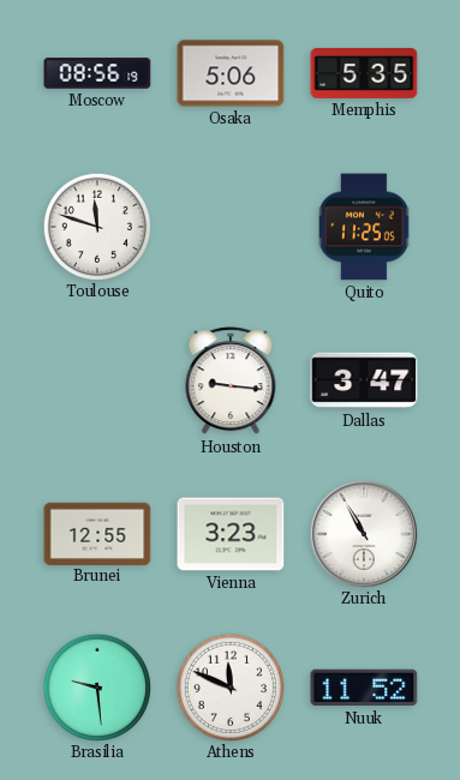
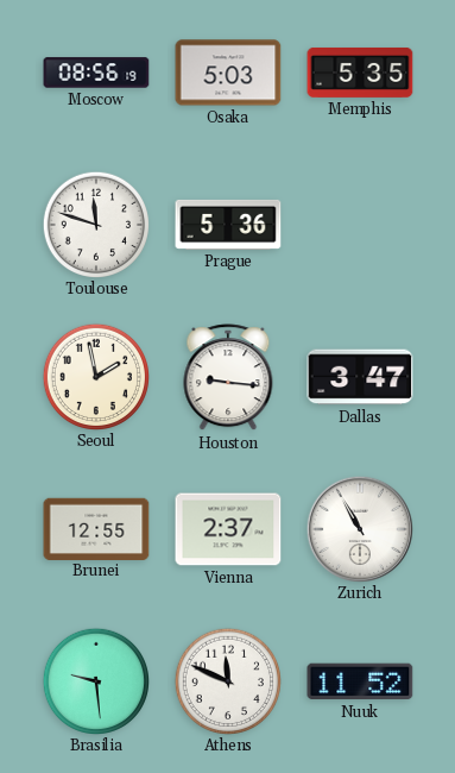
Osaka: 5:06 -> 5:03 (228, 73)
Prague: none -> 5:36 (228, 225)
Quito: 11:25 -> none (365, 227)
Seoul: none -> 1:58 (95, 376)
Vienna: 3:23 -> 2:37 (228, 529)
